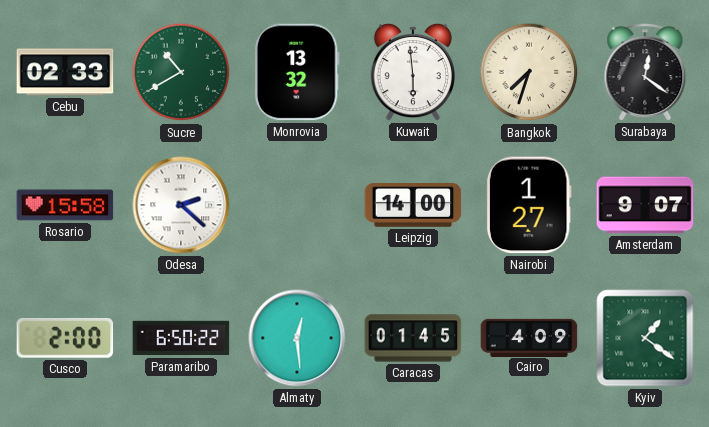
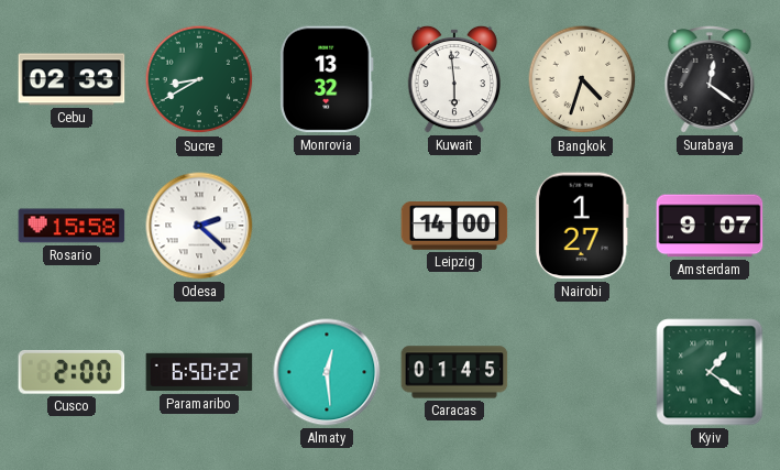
Sucre: 10:40 -> 8:40 (199, 79)
Bangkok: 7:33 -> 4:33 (582, 79)
Cairo: 4:09 -> none (529, 337)
